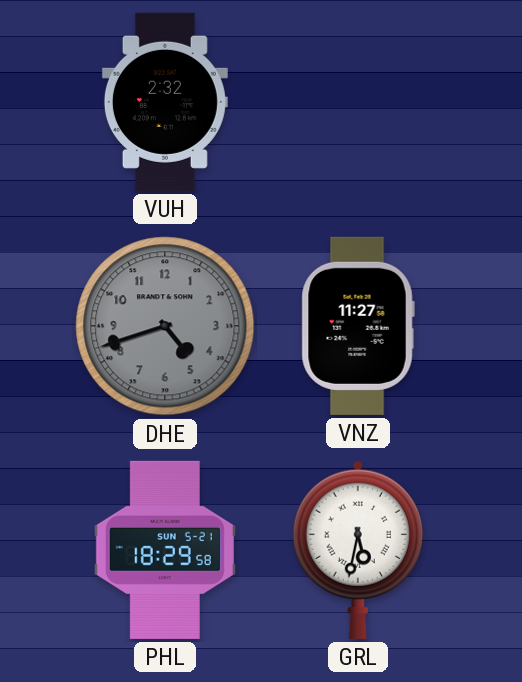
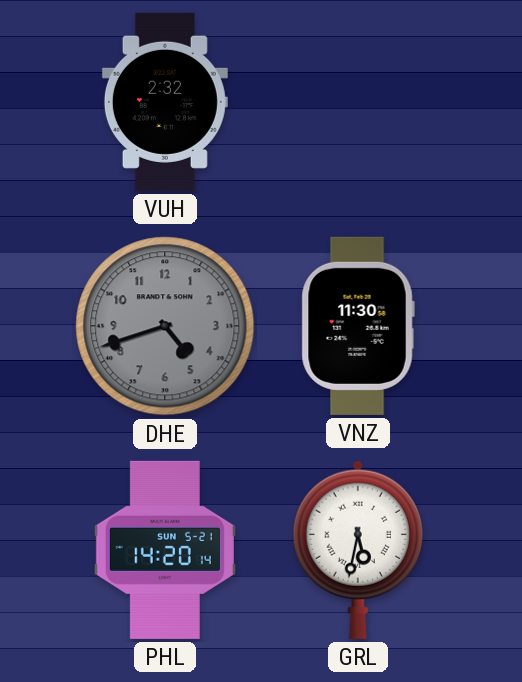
VNZ: 11:27 -> 11:30 (358, 326)
PHL: 18:29 -> 14:20 (165, 550)
